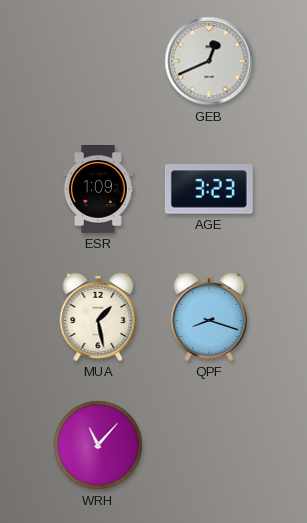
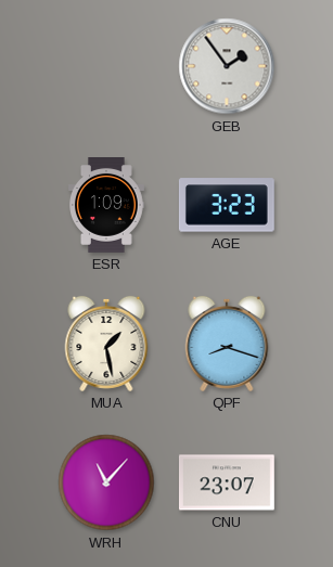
GEB: 12:41 -> 1:54 (227, 66)
CNU: none -> 23:07 (227, 482)
